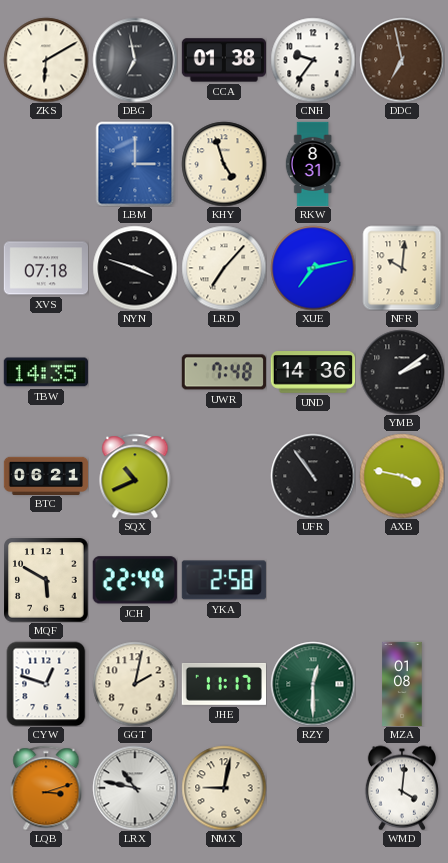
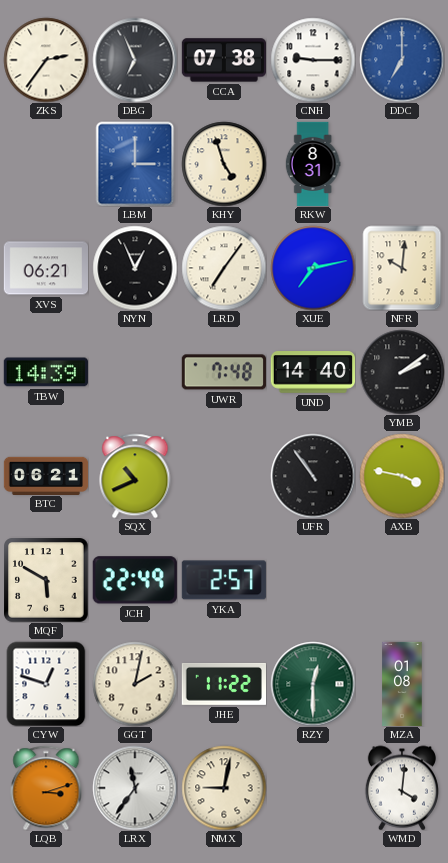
ZKS: 6:10 -> 2:36 (46, 60)
DBG: 6:58 -> 6:56 (135, 60)
CCA: 01:38 -> 07:38 (223, 60)
CNH: 9:36 -> 9:15 (313, 60)
DDC: 6:58 -> 7:00 (402, 60)
DDC dial: brown -> blue (402, 60)
XVS: 07:18 -> 06:21 (45, 268)
NYN: 3:48 -> 12:56 (135, 268)
LRD: 7:07 -> 7:06 (224, 268)
TBW: 14:35 -> 14:39 (46, 372)
UND: 14:36 -> 14:40 (312, 373)
YKA: 2:58 -> 2:57 (224, 580)
JHE: 11:17 -> 11:22 (223, 684)
LRX: 10:47 -> 11:36 (135, 788)
